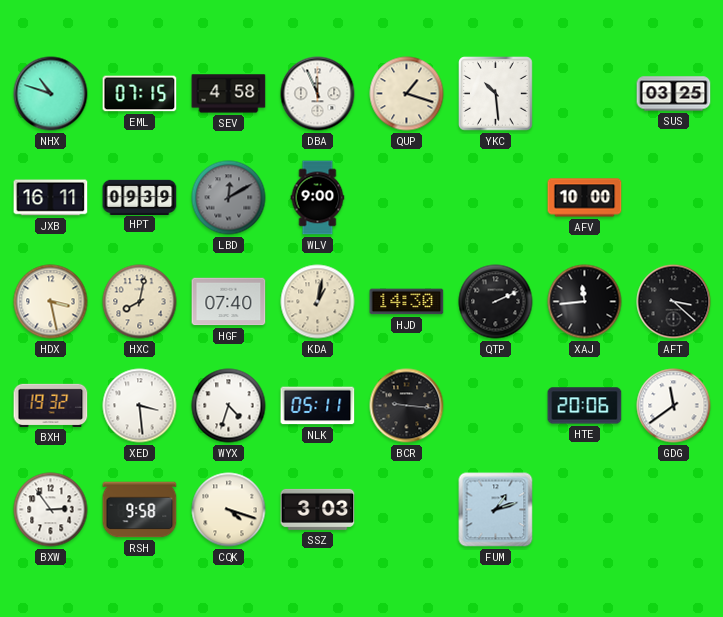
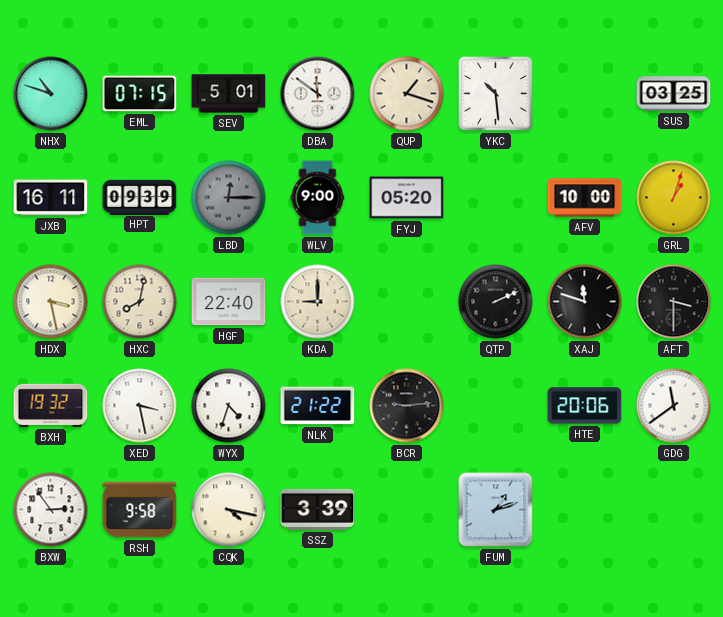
SEV: 4:58 -> 5:01 (229, 94)
DBA: 11:56 -> 11:51 (318, 94)
LBD: 12:10 -> 12:15 (229, 198)
FYJ: none -> 05:20 (407, 198)
GRL: none -> 1:03 (674, 198)
HGF: 07:40 -> 22:40 (229, 302)
KDA: 1:02 -> 9:00 (318, 302)
HJD: 14:30 -> none (407, 302)
XAJ: 11:44 -> 11:48 (585, 302)
AFT: 3:22 -> 3:30 (674, 302)
XED: 3:29 -> 3:28 (140, 406)
NLK: 05:11 -> 21:22 (318, 406)
BCR: 9:16 -> 9:14 (407, 406)
CQK: 4:18 -> 4:17 (229, 510)
SSZ: 3:03 -> 3:39 (318, 509)
